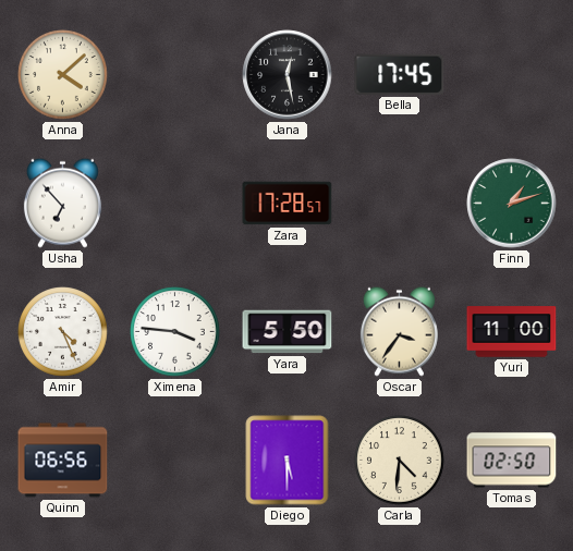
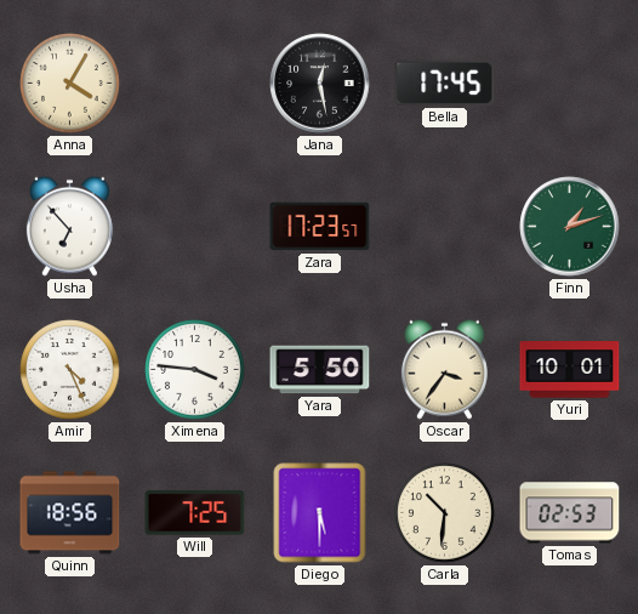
Anna: 4:08 -> 4:05 (70, 84)
Zara: 17:28 -> 17:23 (320, 227)
Yuri: 11:00 -> 10:01 (570, 370)
Quinn: 06:56 -> 18:56 (70, 513)
Will: none -> 7:25 (195, 513)
Carla: 4:31 -> 10:31 (445, 513)
Tomas: 02:50 -> 02:53 (570, 513)
